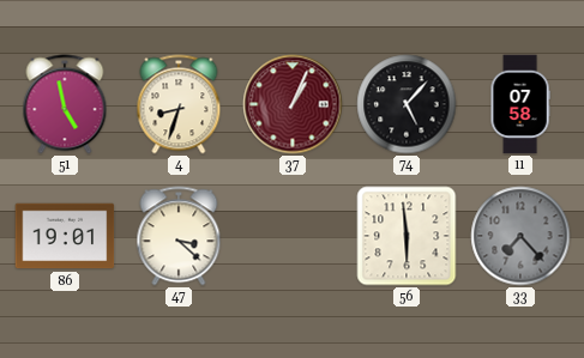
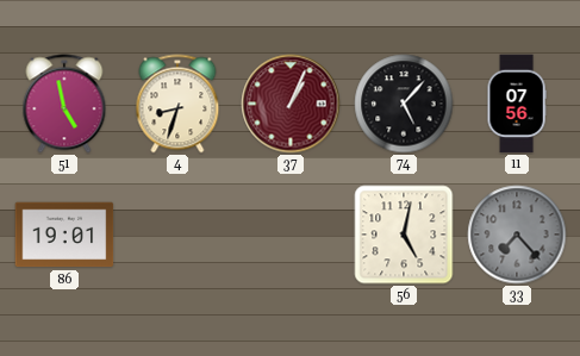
11: 07:58 -> 07:56 (517, 104)
47: 3:22 -> none (179, 236)
56: 5:59 -> 5:02 (404, 235)
